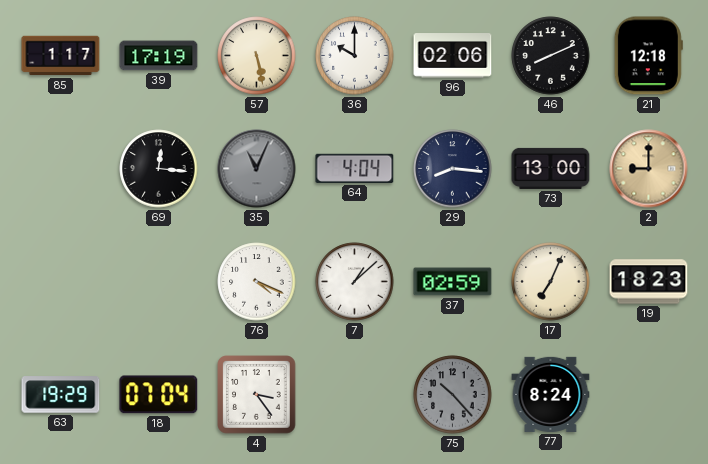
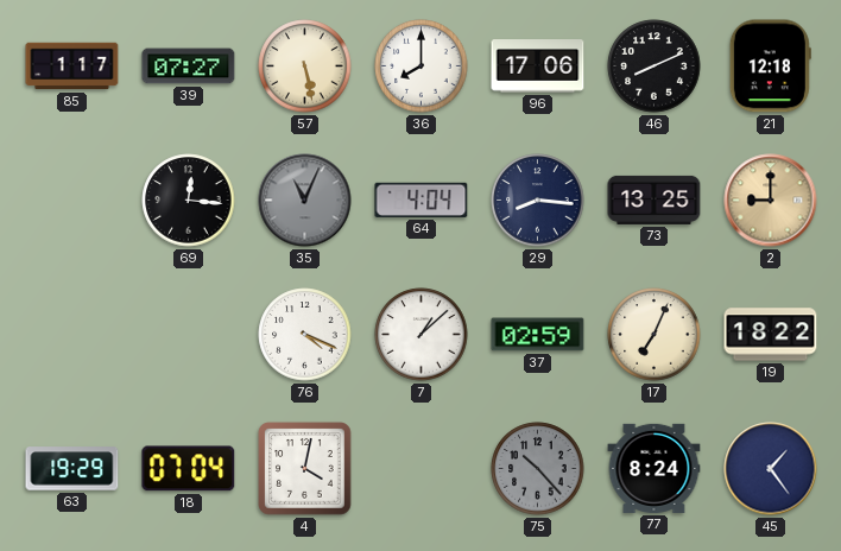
39: 17:19 -> 07:27 (189, 66)
36: 10:00 -> 8:00 (422, 66)
96: 02:06 -> 17:06 (538, 66)
73: 13:00 -> 13:25 (655, 199)
19: 18:23 -> 18:22 (771, 335)
4: 3:24 -> 4:02 (305, 469)
45: none -> 1:24 (771, 469)
